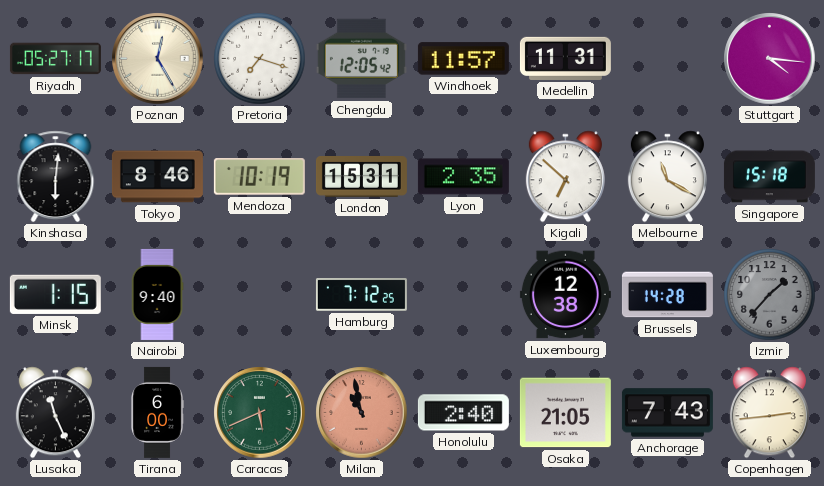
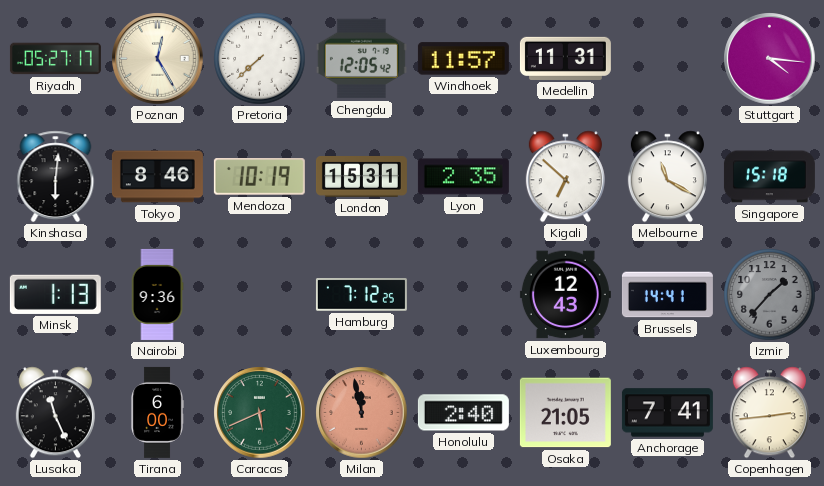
Pretoria: 7:18 -> 7:38 (260, 59)
Minsk: 1:15 -> 1:13 (55, 294)
Nairobi: 9:40 -> 9:36 (157, 294)
Luxembourg: 12:38 -> 12:43 (565, 295)
Brussels: 14:28 -> 14:41 (667, 295)
Milan: 10:58 -> 11:58 (362, 413)
Anchorage: 7:43 -> 7:41 (667, 413)
